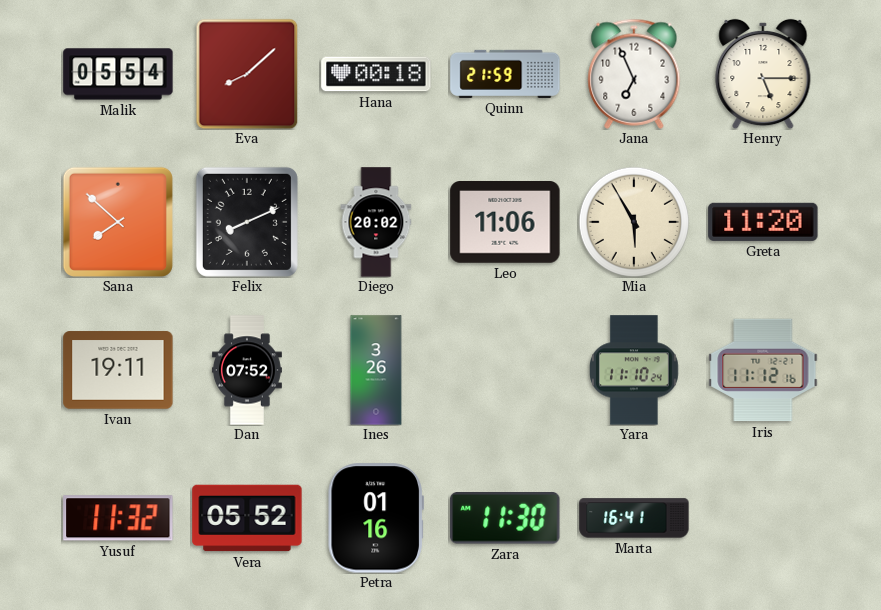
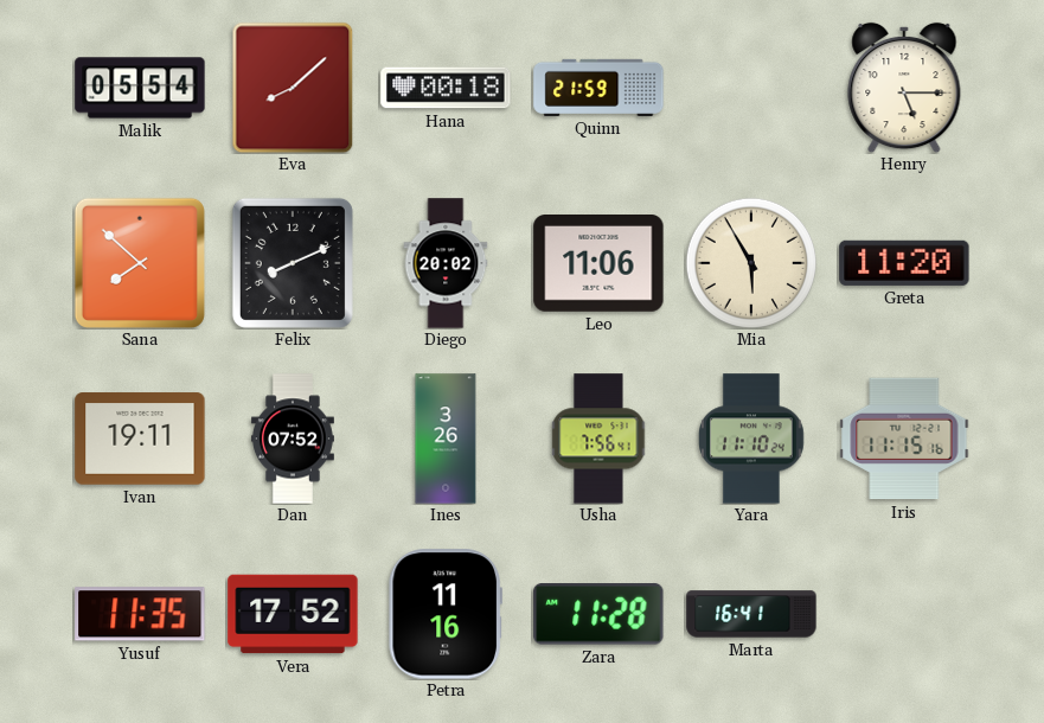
Jana: 6:56 -> none (634, 74)
Usha: none -> 7:56 (598, 439)
Iris: 11:12 -> 11:15 (904, 439)
Yusuf: 11:32 -> 11:35 (140, 614)
Vera: 05:52 -> 17:52 (293, 614)
Petra: 01:16 -> 11:16 (446, 614)
Zara: 11:30 -> 11:28 (598, 614)
